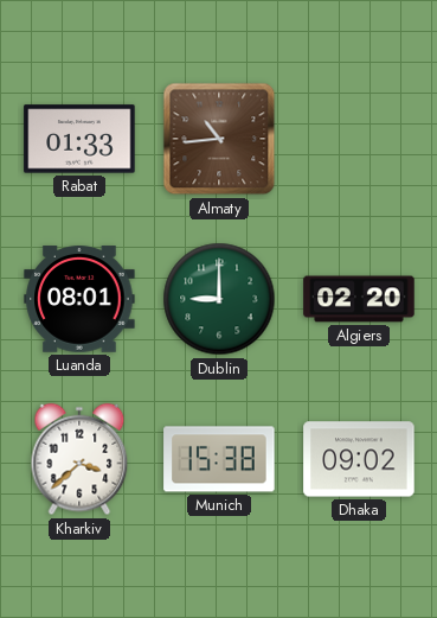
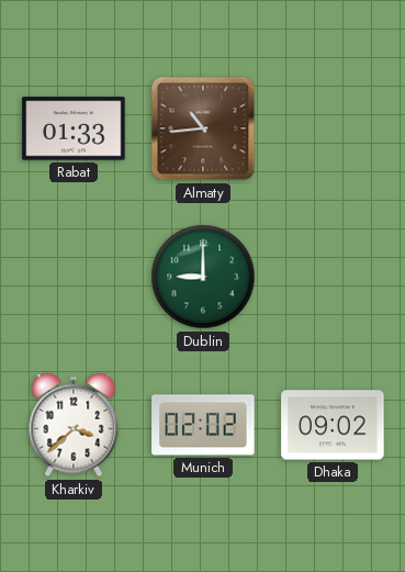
Luanda: 08:01 -> none (79, 299)
Algiers: 02:20 -> none (359, 299)
Munich: 15:38 -> 02:02 (203, 425)
